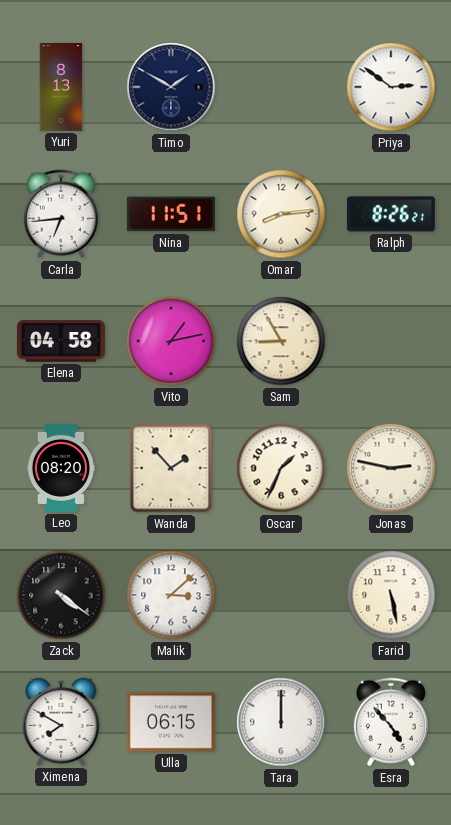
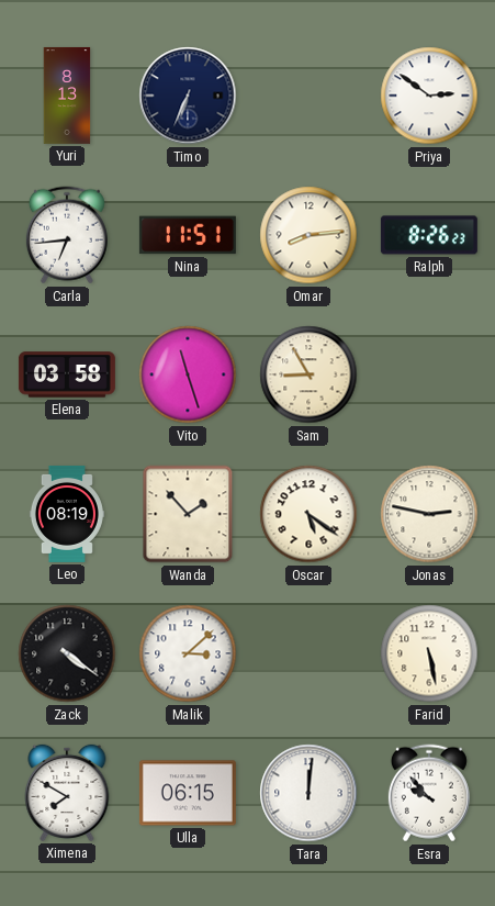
Timo: 1:50 -> 6:34 (188, 96)
Ralph: 8:26:21 -> 8:26:23 (429, 235)
Elena: 04:58 -> 03:58 (67, 374)
Vito: 1:13 -> 11:27 (188, 374)
Leo: 08:20 -> 08:19 (67, 514)
Oscar: 1:34 -> 5:21 (308, 514)
Tara: 12:00 -> 12:01 (308, 793)
Esra: 4:53 -> 9:53 (429, 793)
